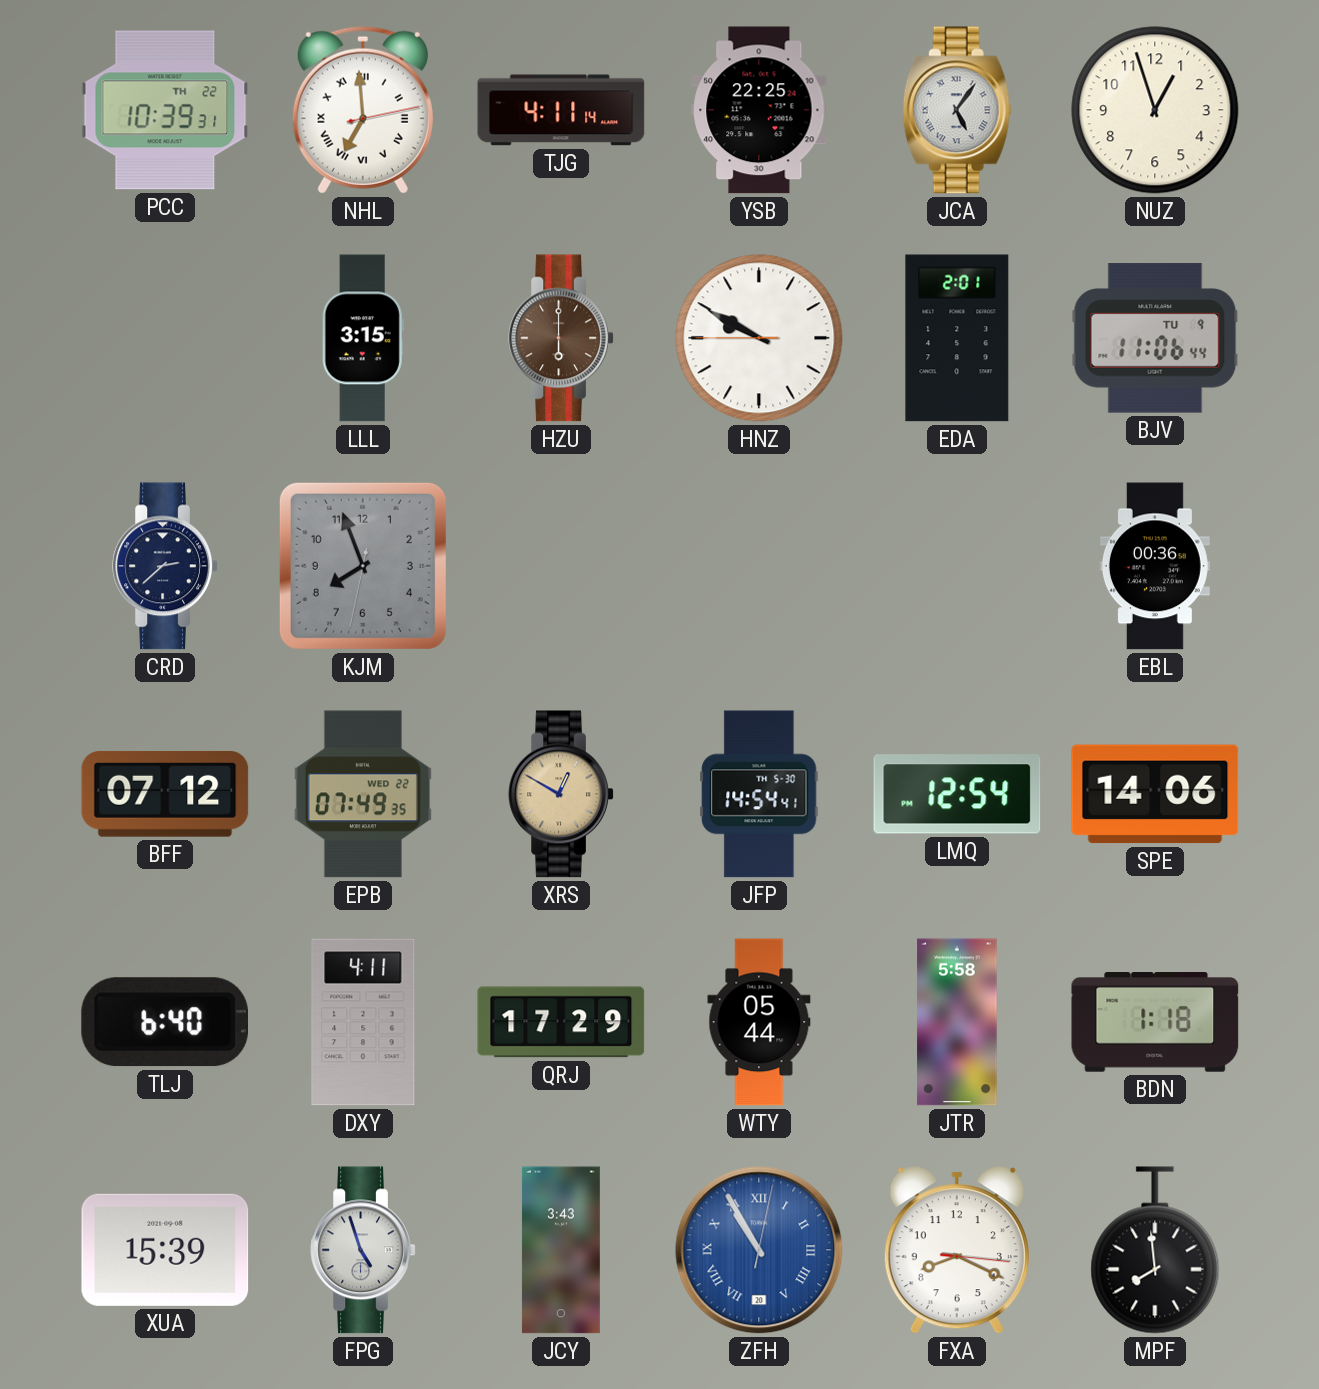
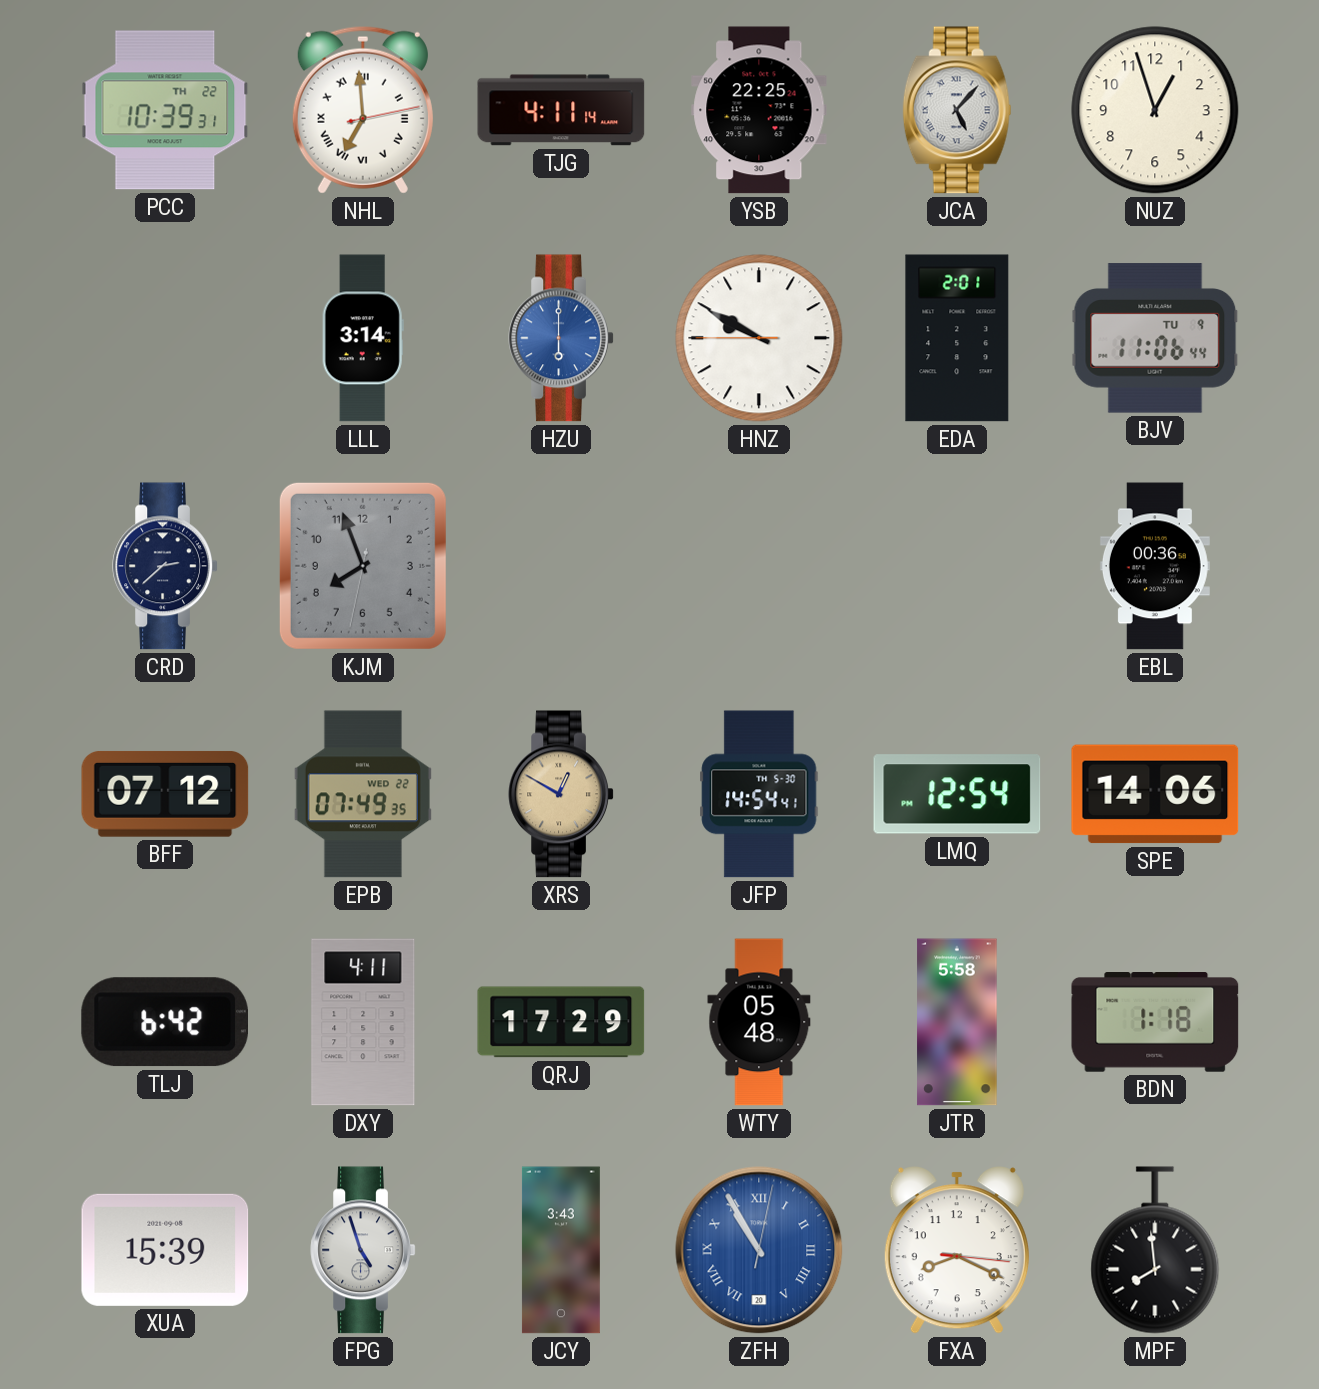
JCA: 5:06 -> 5:07 (957, 110)
LLL: 3:15 -> 3:14 (363, 338)
HZU dial: brown -> blue (561, 338)
TLJ: 6:40 -> 6:42 (164, 1022)
WTY: 05:44 -> 05:48 (759, 1022)
